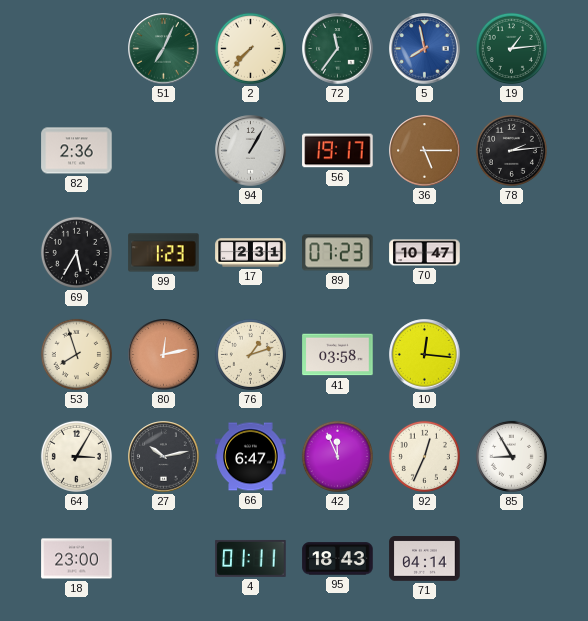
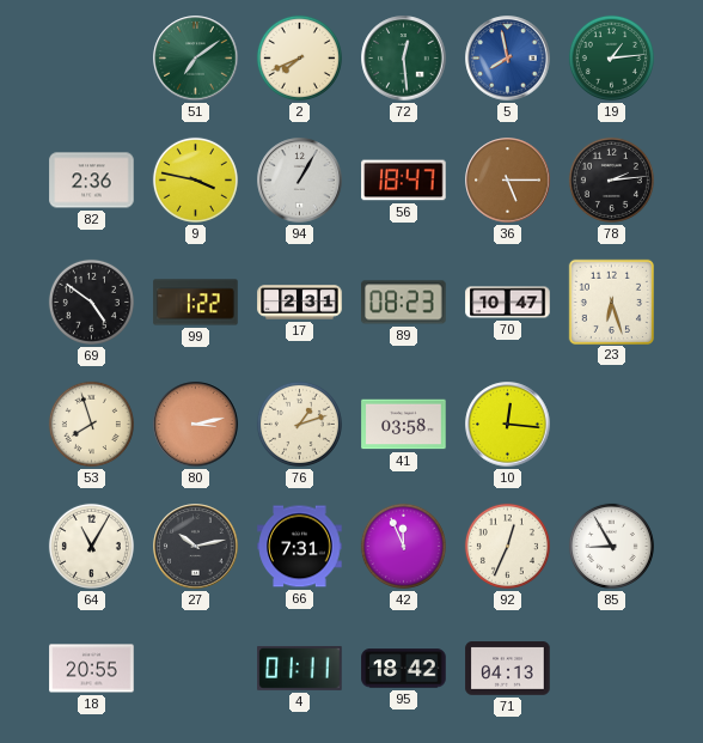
51: 7:04 -> 7:09 (196, 59)
2: 7:37 -> 7:41 (299, 57)
72: 11:36 -> 12:29 (404, 59)
9: none -> 3:47 (195, 179)
56: 19:17 -> 18:47 (404, 181)
69: 5:35 -> 4:51 (91, 302)
99: 1:23 -> 1:22 (196, 303)
89: 07:23 -> 08:23 (404, 303)
23: none -> 6:27 (611, 302)
80: 12:13 -> 3:13 (196, 425)
64: 3:05 -> 11:05 (91, 546)
66: 6:47 -> 7:31 (300, 547)
18: 23:00 -> 20:55 (92, 669)
95: 18:43 -> 18:42 (404, 669)
71: 04:14 -> 04:13 (508, 669)
